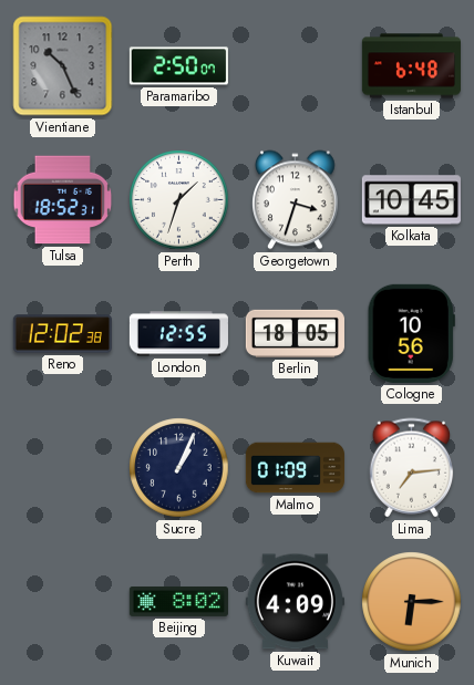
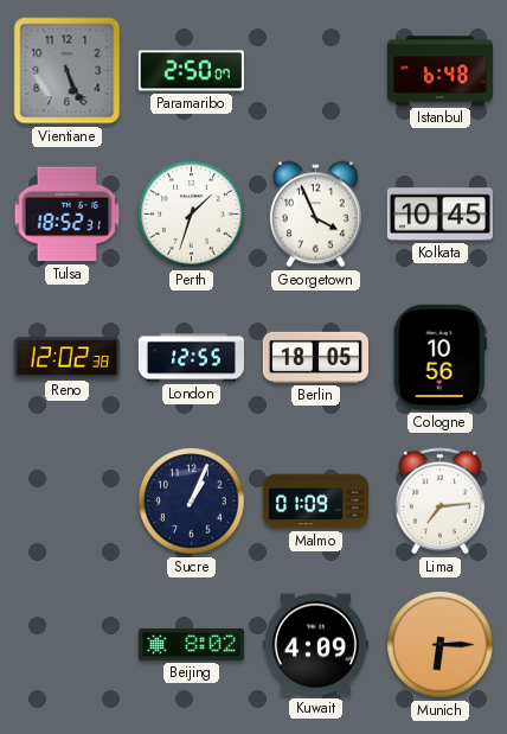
Vientiane: 10:26 -> 5:26 (68, 71)
Georgetown: 3:33 -> 3:56 (316, 215)
